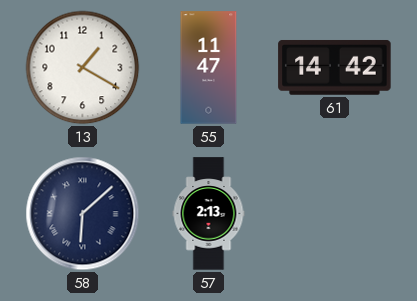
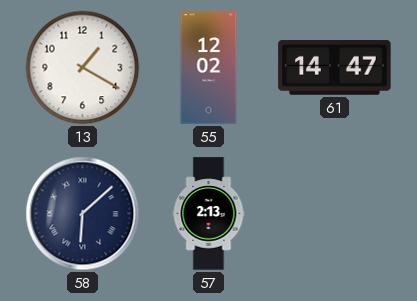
55: 11:47 -> 12:02 (209, 68)
61: 14:42 -> 14:47 (335, 67)
